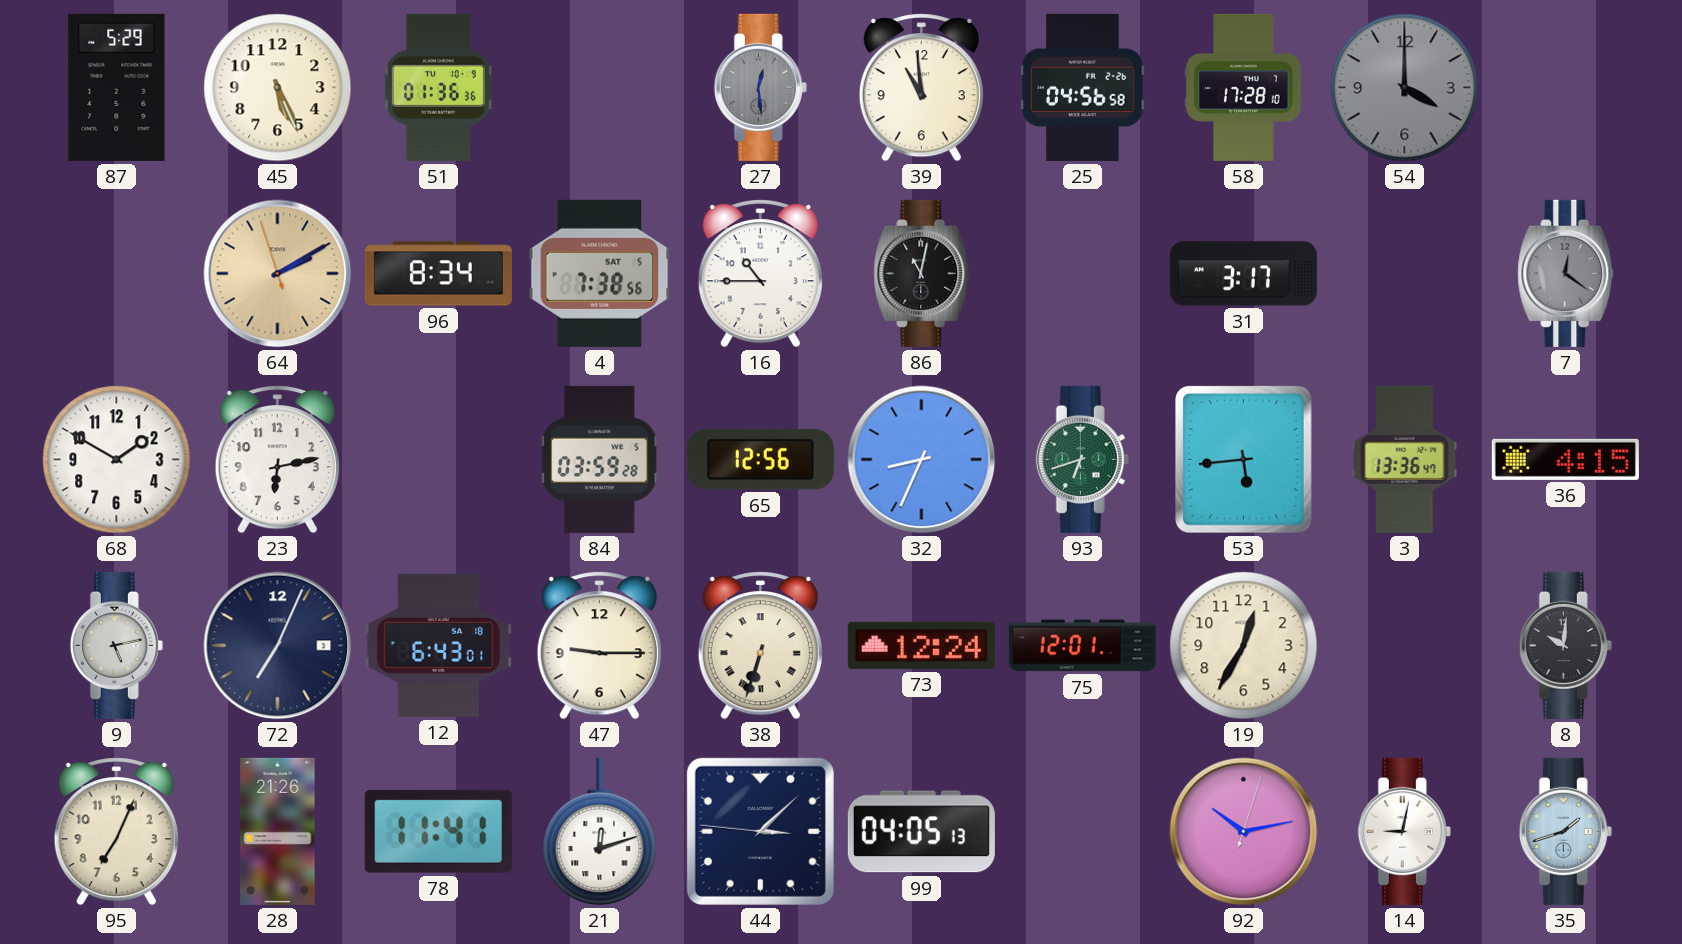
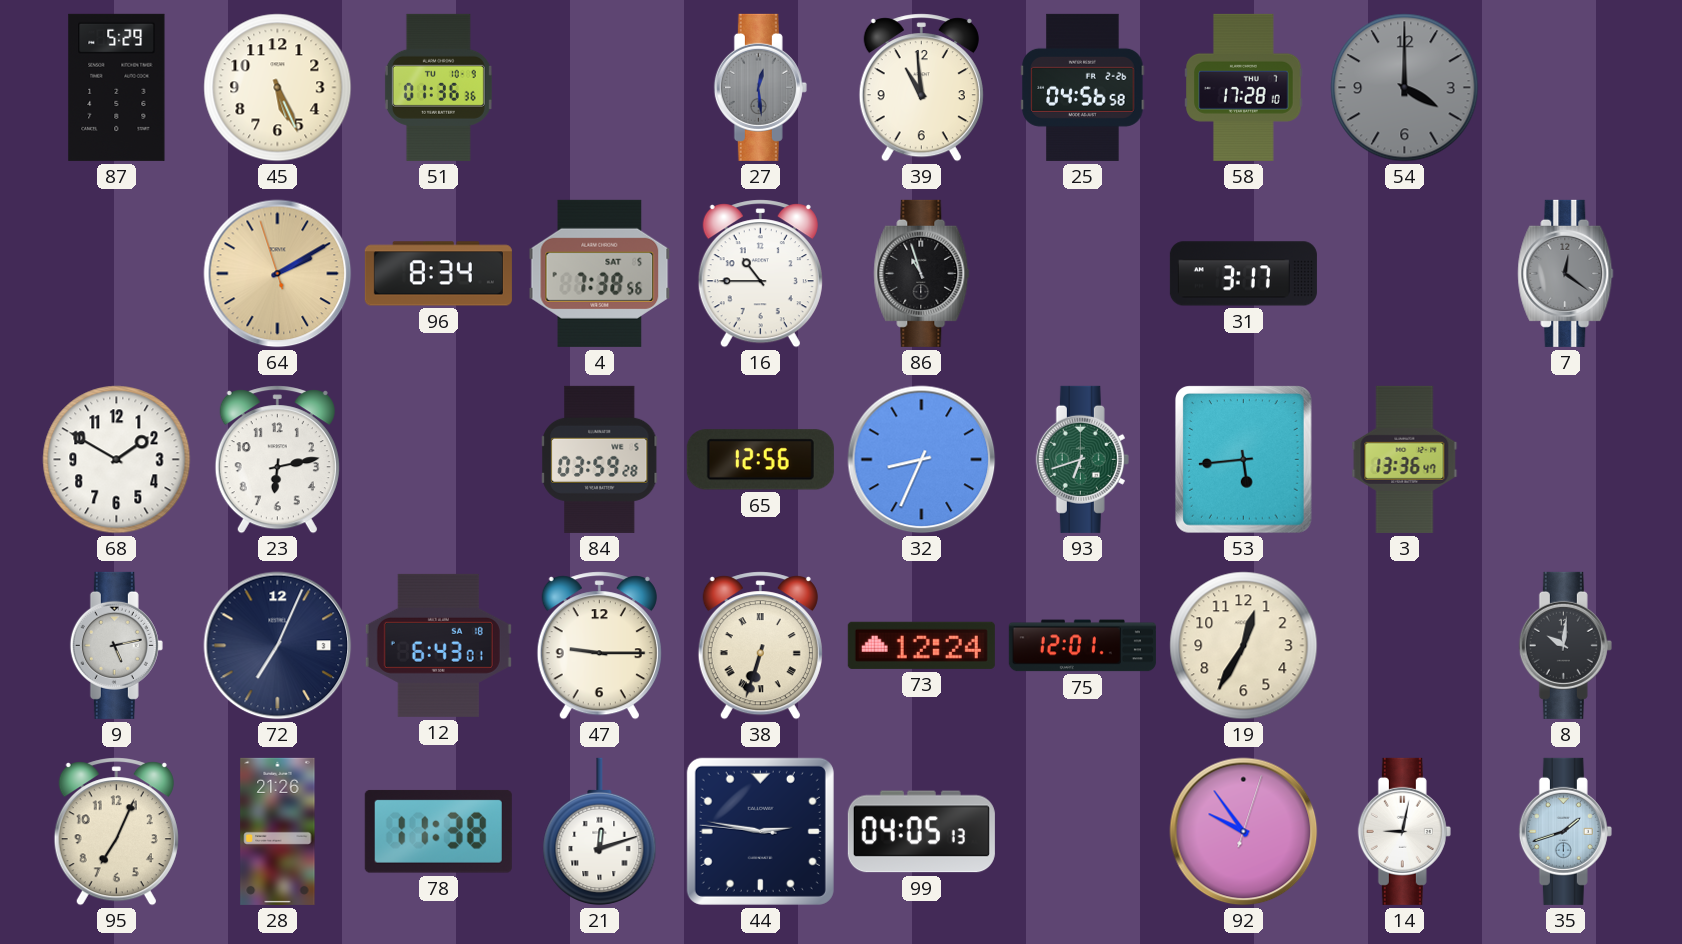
86: 11:02 -> 10:57 (922, 273)
36: 4:15 -> none (1565, 459)
78: 11:41 -> 11:38 (438, 831)
44: 3:07 -> 2:46 (760, 831)
92: 10:13 -> 9:54 (1244, 832)
